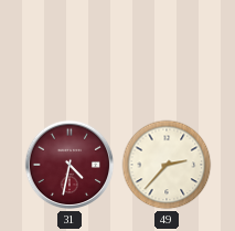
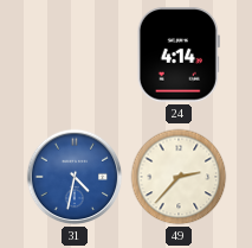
24: none -> 4:14 (179, 55)
31 dial: burgundy -> blue (75, 177)
